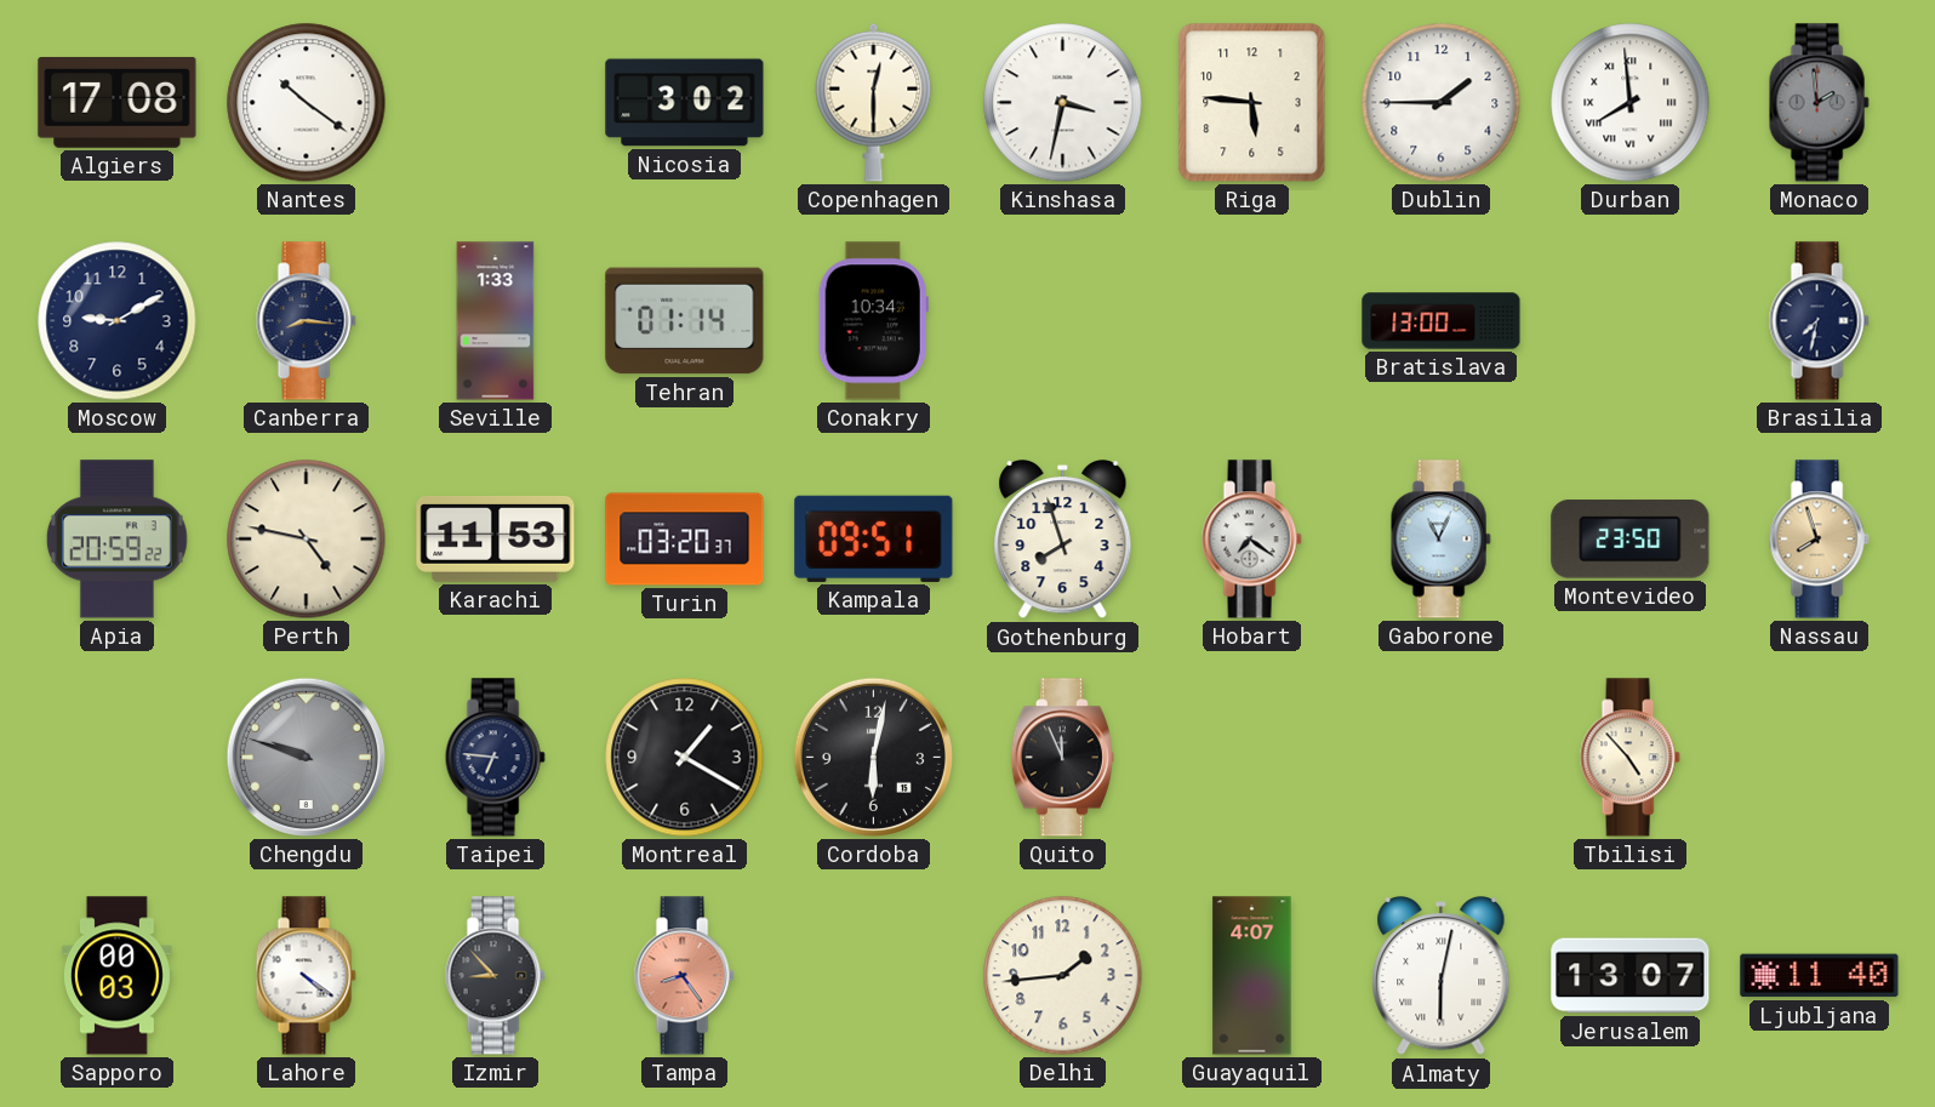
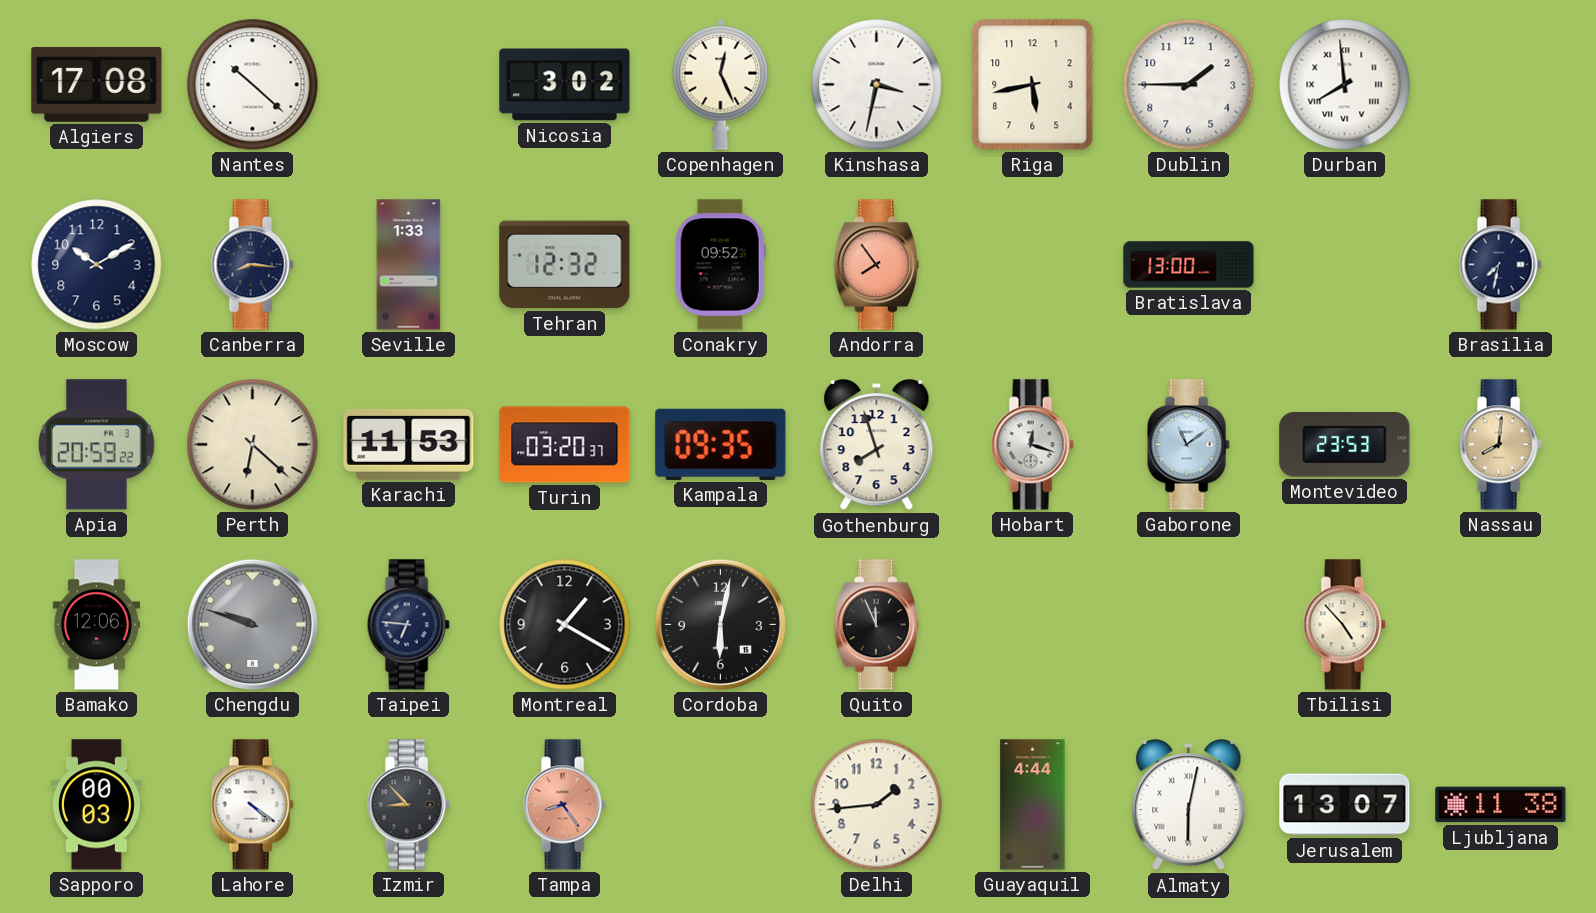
Nantes: 10:21 -> 10:22 (253, 85)
Copenhagen: 12:30 -> 12:26 (721, 84)
Riga: 5:46 -> 5:43 (1033, 85)
Monaco: 1:59 -> none (1819, 103)
Moscow: 9:10 -> 10:10 (97, 265)
Tehran: 01:14 -> 12:32 (565, 265)
Conakry: 10:34 -> 09:52 (720, 265)
Andorra: none -> 7:54 (876, 265)
Perth: 4:47 -> 6:22 (253, 445)
Kampala: 09:51 -> 09:35 (721, 444)
Hobart: 7:21 -> 12:18 (1032, 445)
Gaborone: 11:04 -> 11:09 (1188, 445)
Montevideo: 23:50 -> 23:53 (1345, 445)
Nassau: 7:57 -> 8:01 (1500, 445)
Bamako: none -> 12:06 (96, 625)
Guayaquil: 4:07 -> 4:44 (1033, 805)
Ljubljana: 11:40 -> 11:38 (1501, 805)
